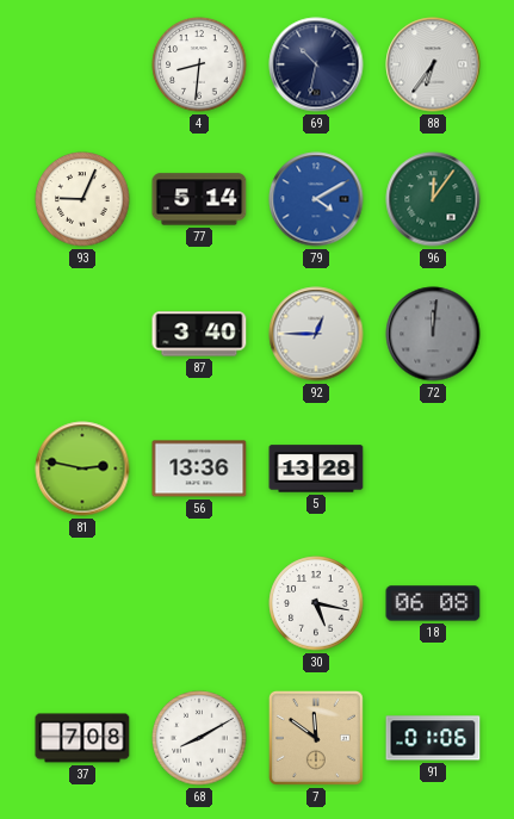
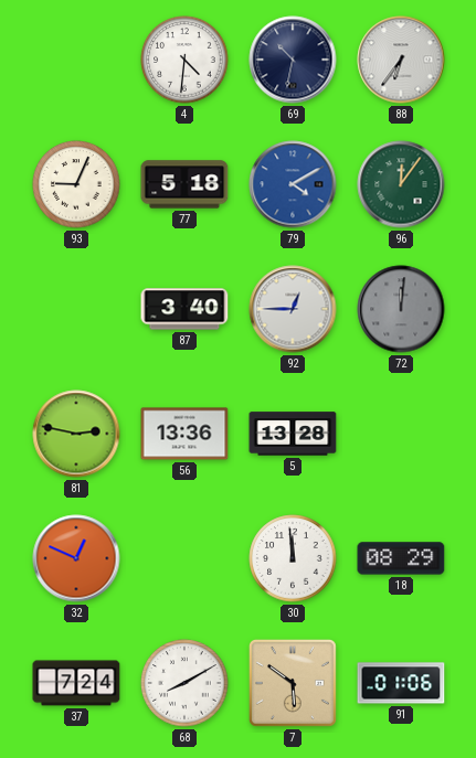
4: 8:31 -> 4:31 (184, 60)
77: 5:14 -> 5:18 (184, 184)
32: none -> 12:49 (76, 558)
30: 5:17 -> 11:59 (293, 558)
18: 06:08 -> 08:29 (401, 558)
37: 7:08 -> 7:24 (76, 683)
7: 11:51 -> 5:51 (293, 683)
